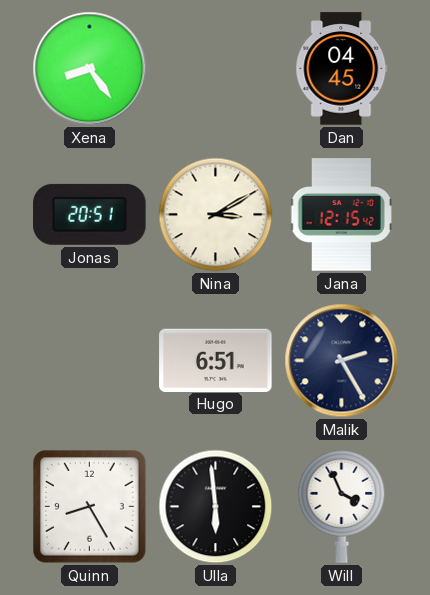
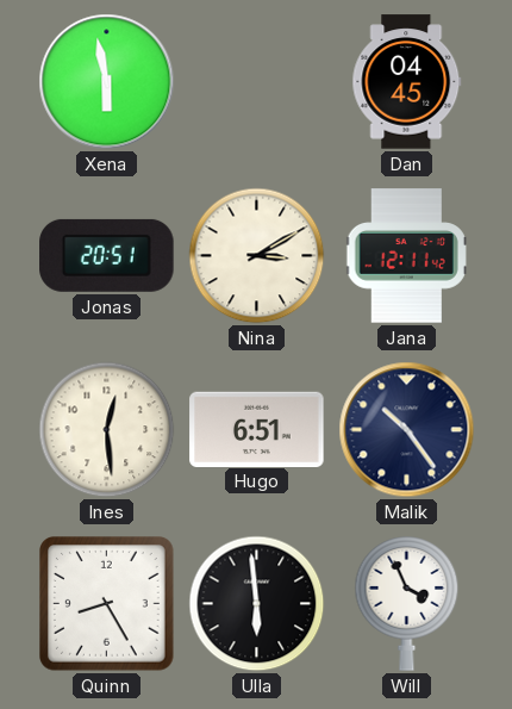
Xena: 8:24 -> 5:58 (107, 82)
Jana: 12:15 -> 12:11 (407, 256)
Ines: none -> 12:29 (107, 430)
Malik: 2:25 -> 10:24 (407, 430)
